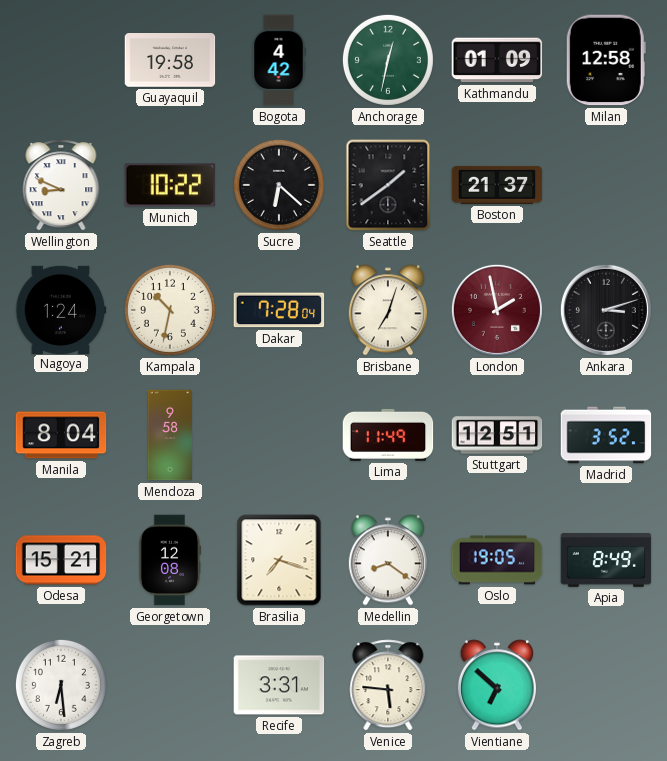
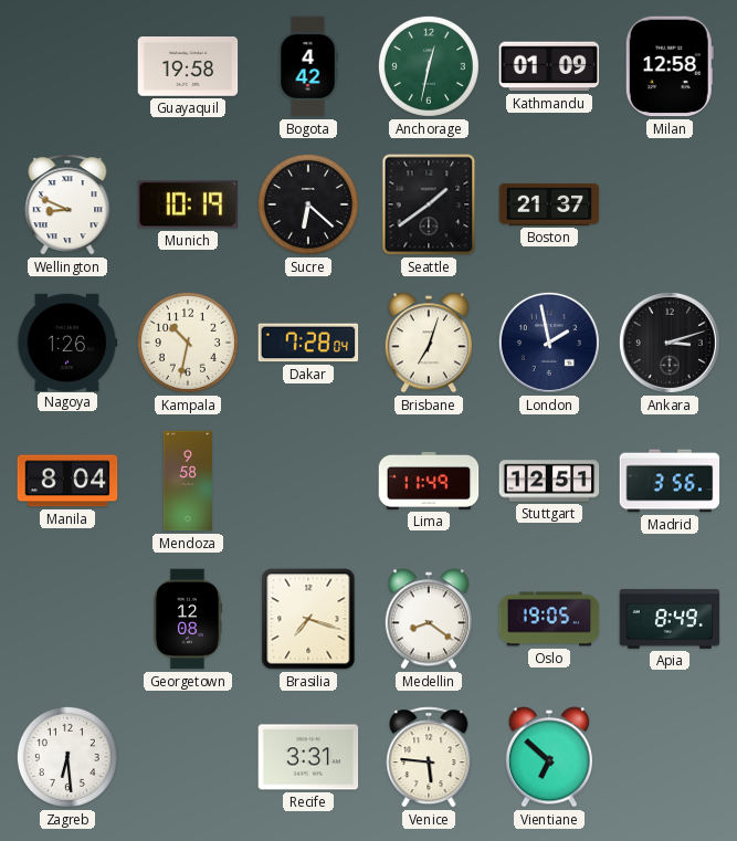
Munich: 10:22 -> 10:19 (188, 204)
Nagoya: 1:24 -> 1:26 (67, 341)
London dial: burgundy -> navy (549, 343)
Madrid: 3:52 -> 3:56 (670, 481)
Odesa: 15:21 -> none (61, 560)
